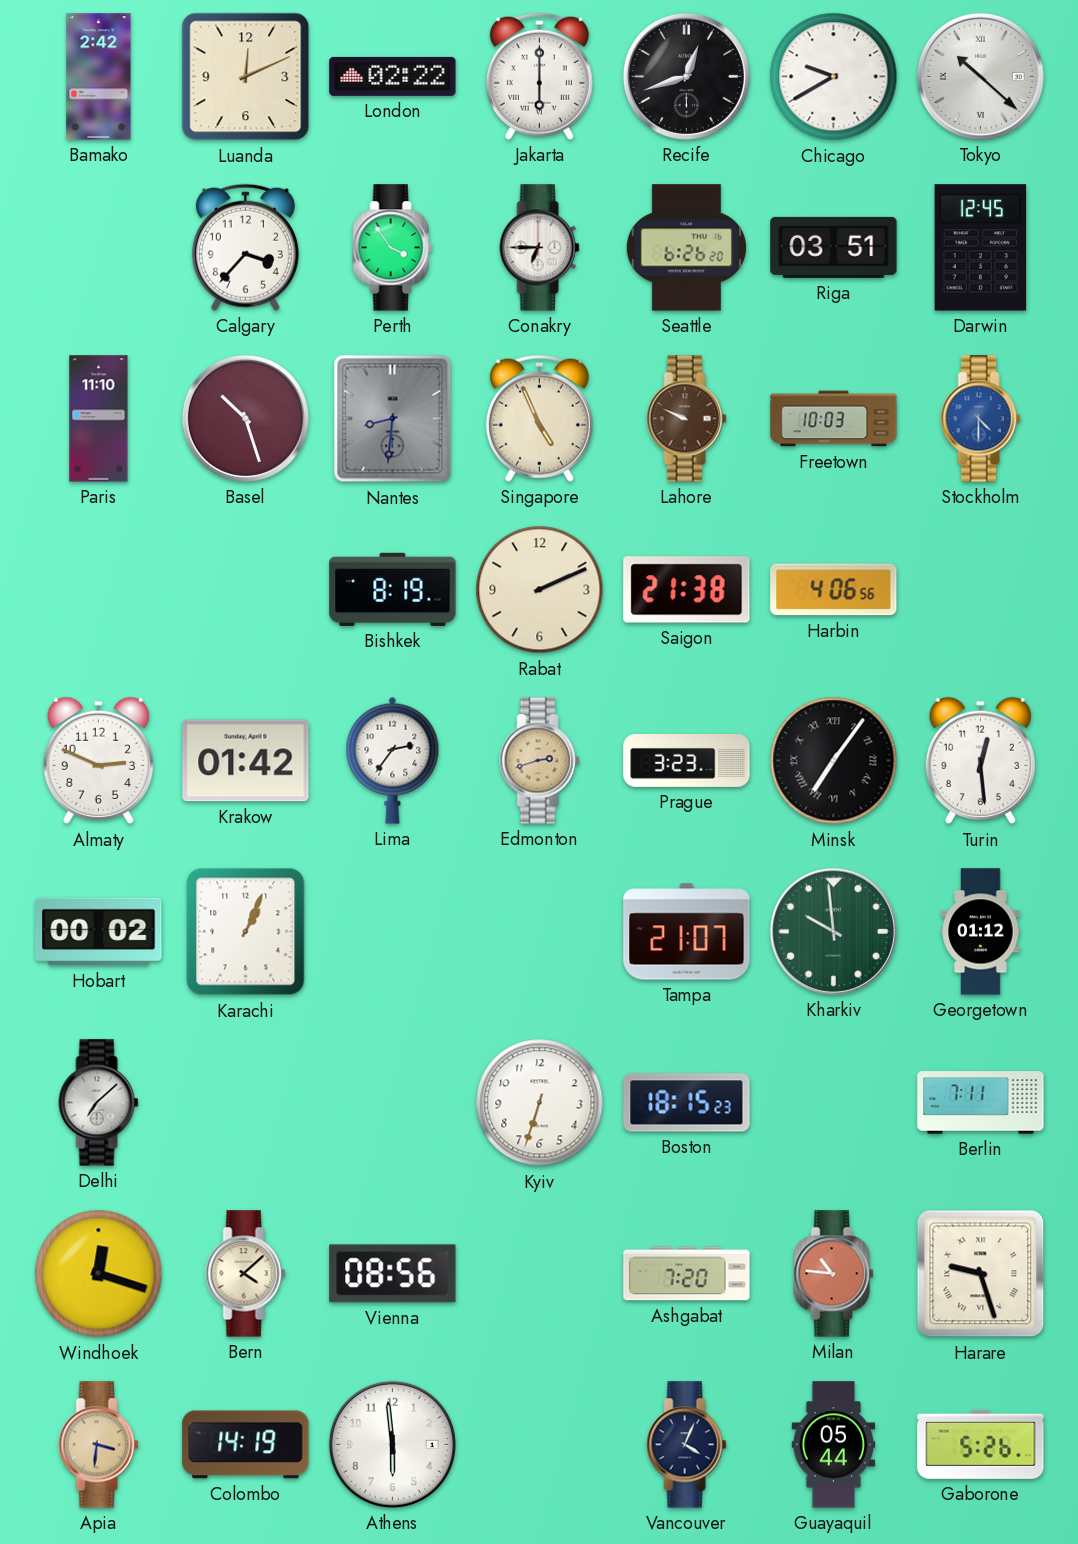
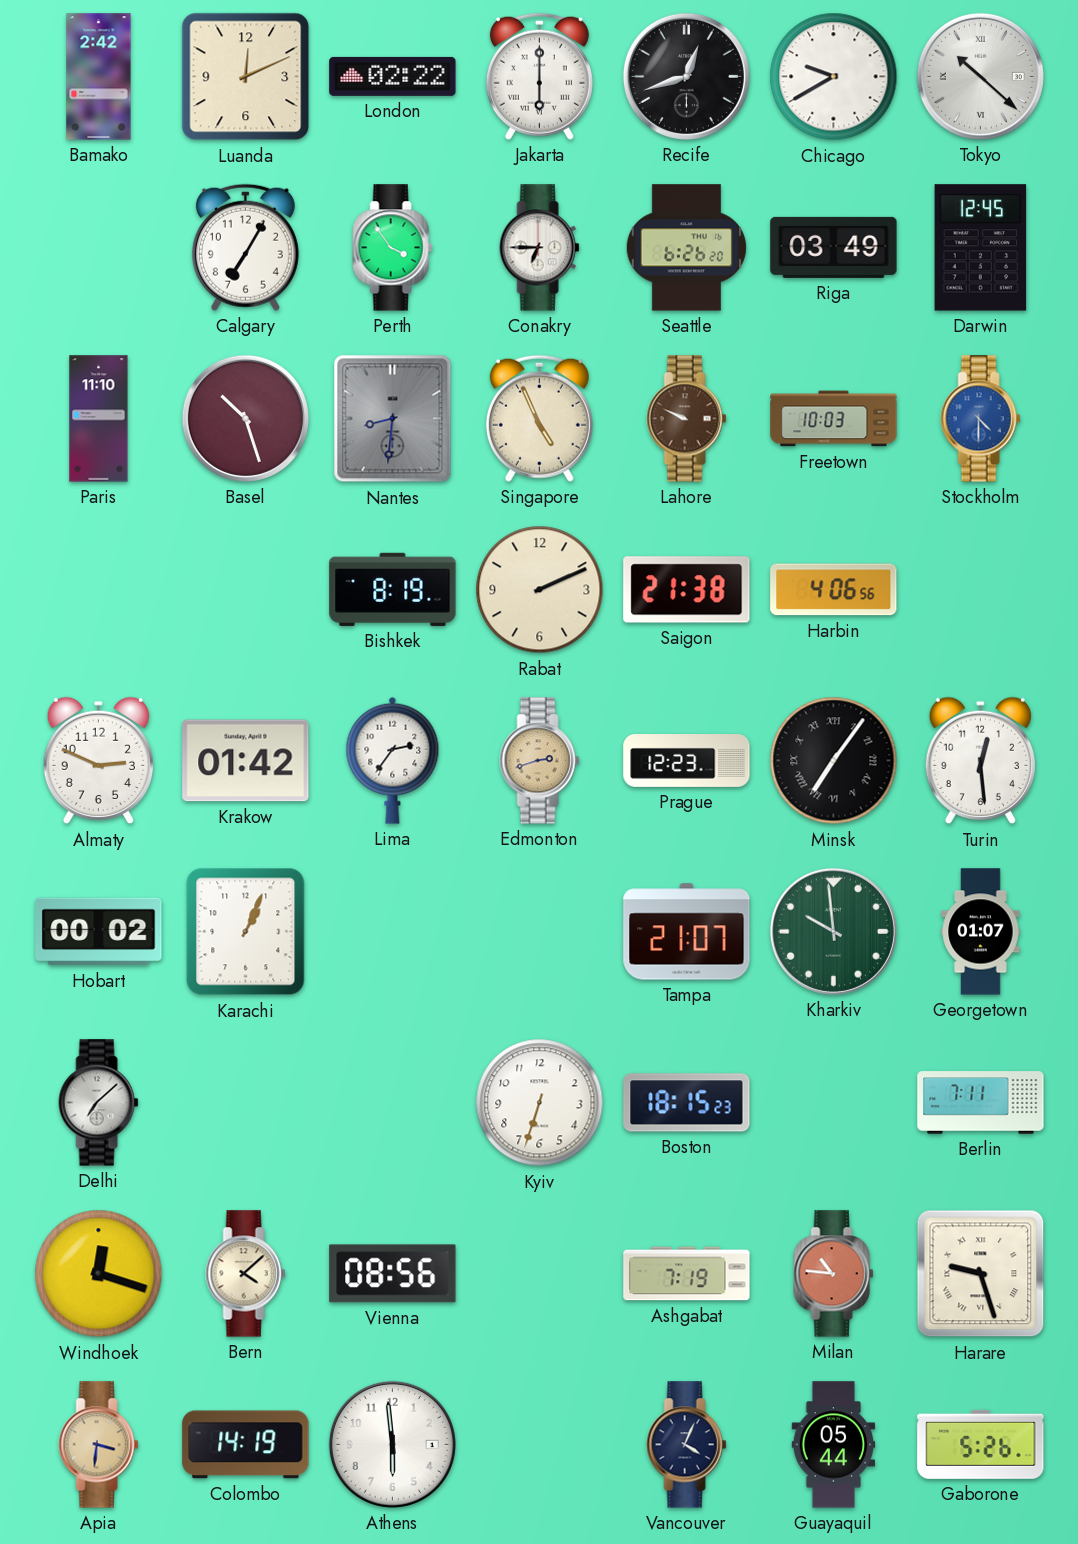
Calgary: 3:37 -> 7:05 (245, 247)
Riga: 03:51 -> 03:49 (834, 247)
Prague: 3:23 -> 12:23 (687, 761)
Georgetown: 01:12 -> 01:07 (981, 932)
Ashgabat: 7:20 -> 7:19 (687, 1274)
